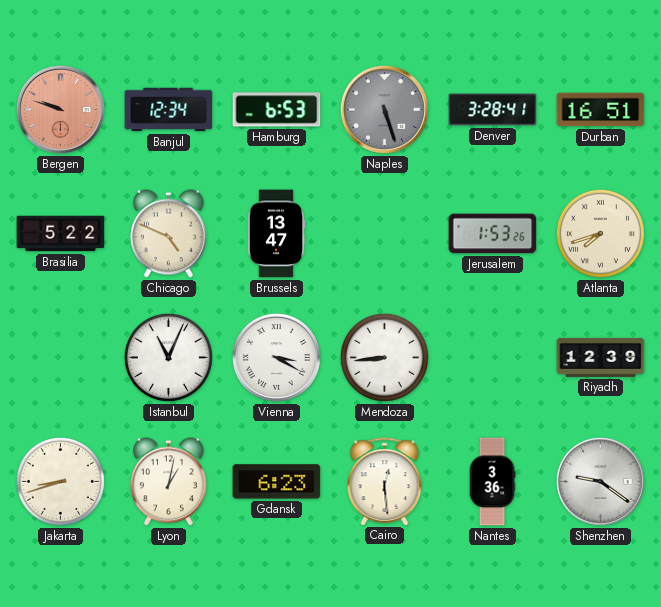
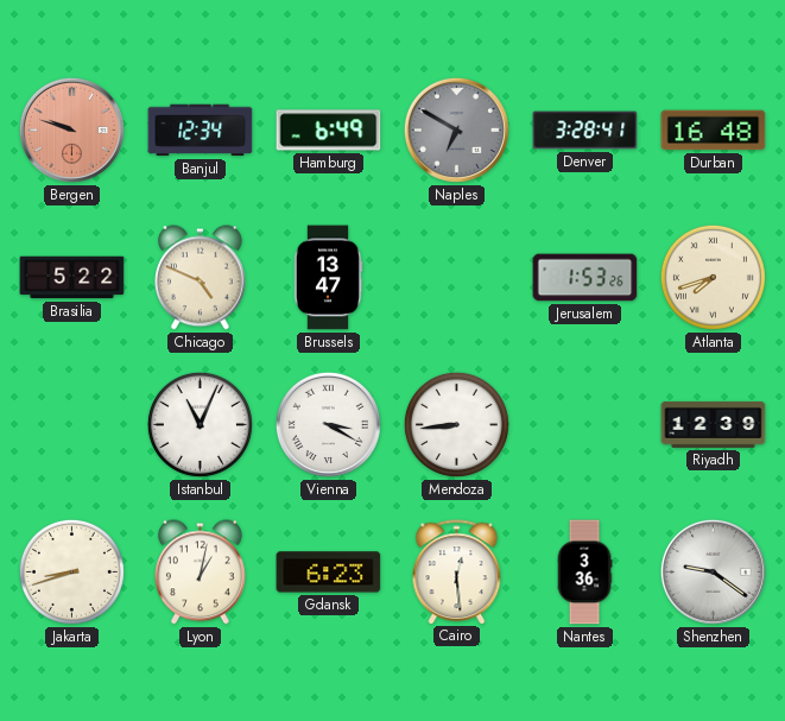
Hamburg: 6:53 -> 6:49 (329, 131)
Naples: 5:27 -> 6:50 (456, 129)
Durban: 16:51 -> 16:48 (714, 131)
